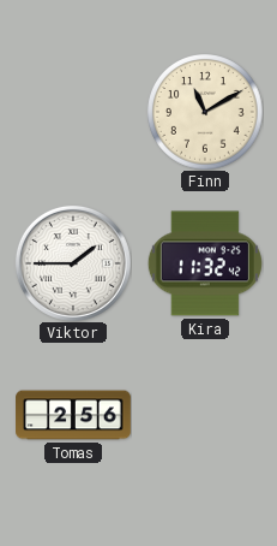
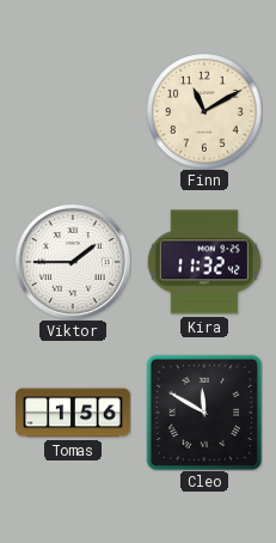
Tomas: 2:56 -> 1:56 (73, 413)
Cleo: none -> 11:50 (204, 413)
